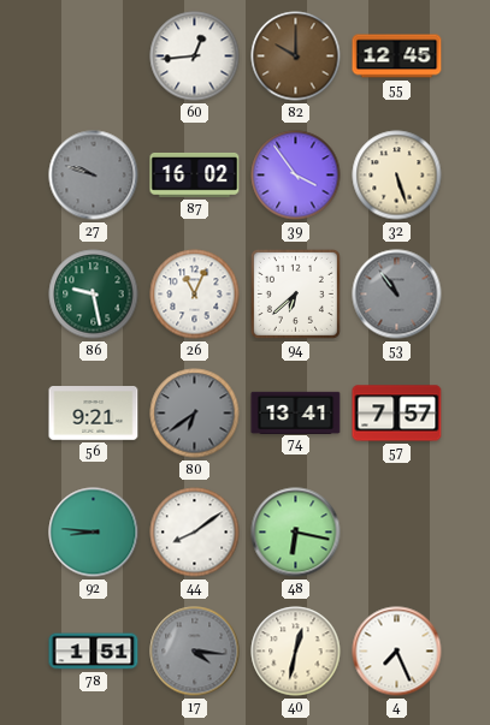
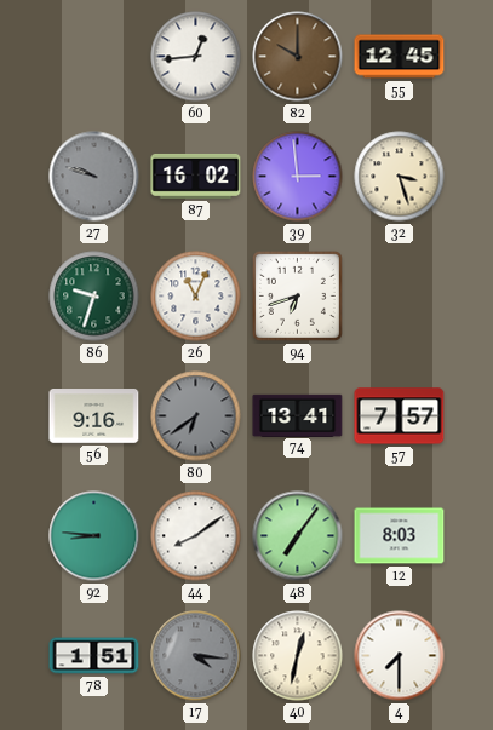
39: 3:54 -> 2:59 (298, 177)
32: 5:27 -> 3:27 (400, 177)
86: 9:28 -> 9:33 (94, 297)
94: 6:38 -> 6:42 (297, 295)
53: 10:54 -> none (397, 295)
56: 9:21 -> 9:16 (94, 416)
48: 6:17 -> 7:06 (298, 536)
12: none -> 8:03 (400, 536)
4: 7:26 -> 7:30 (400, 656)
